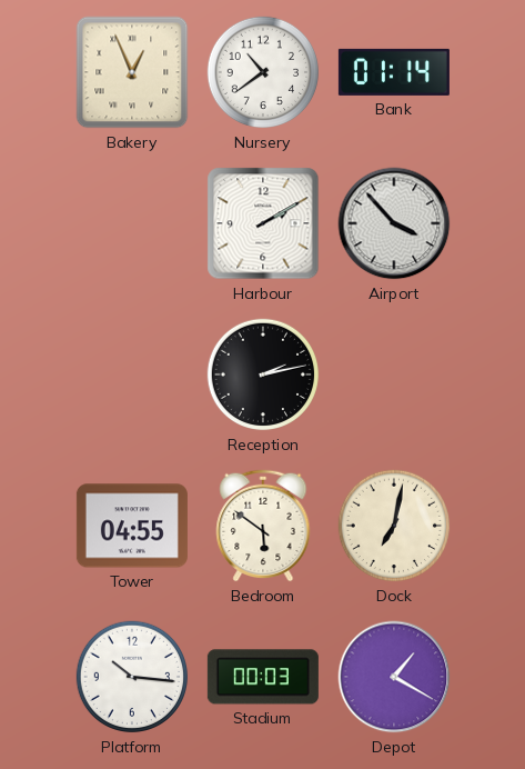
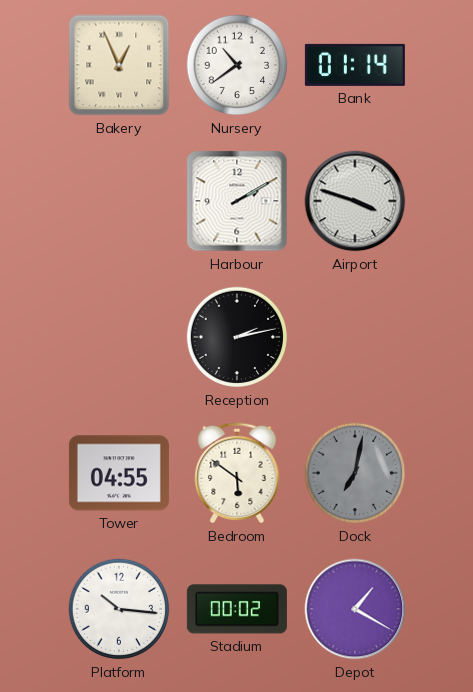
Airport: 3:53 -> 3:48 (355, 201)
Dock dial: cream -> grey (355, 473)
Stadium: 00:03 -> 00:02 (237, 609)
